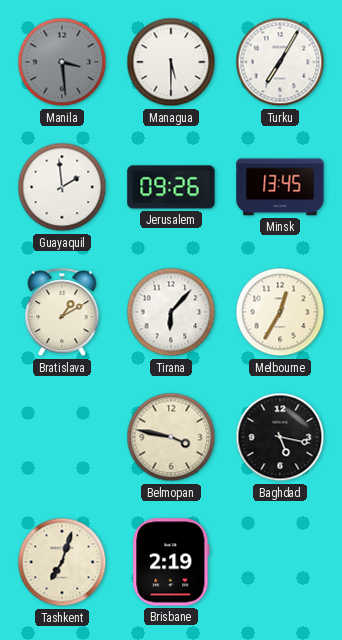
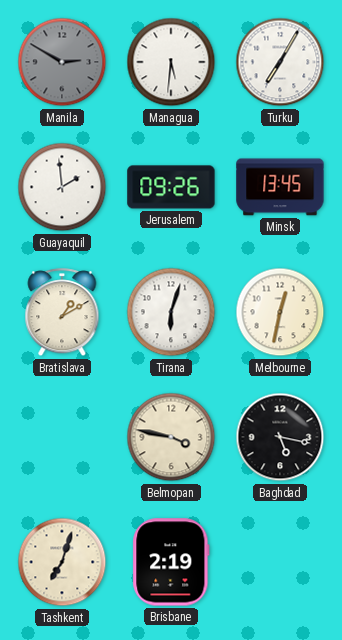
Manila: 3:29 -> 2:50 (62, 62)
Managua: 5:30 -> 5:31 (171, 62)
Tirana: 6:07 -> 6:03 (171, 312)
Melbourne: 12:35 -> 12:32 (280, 312)
